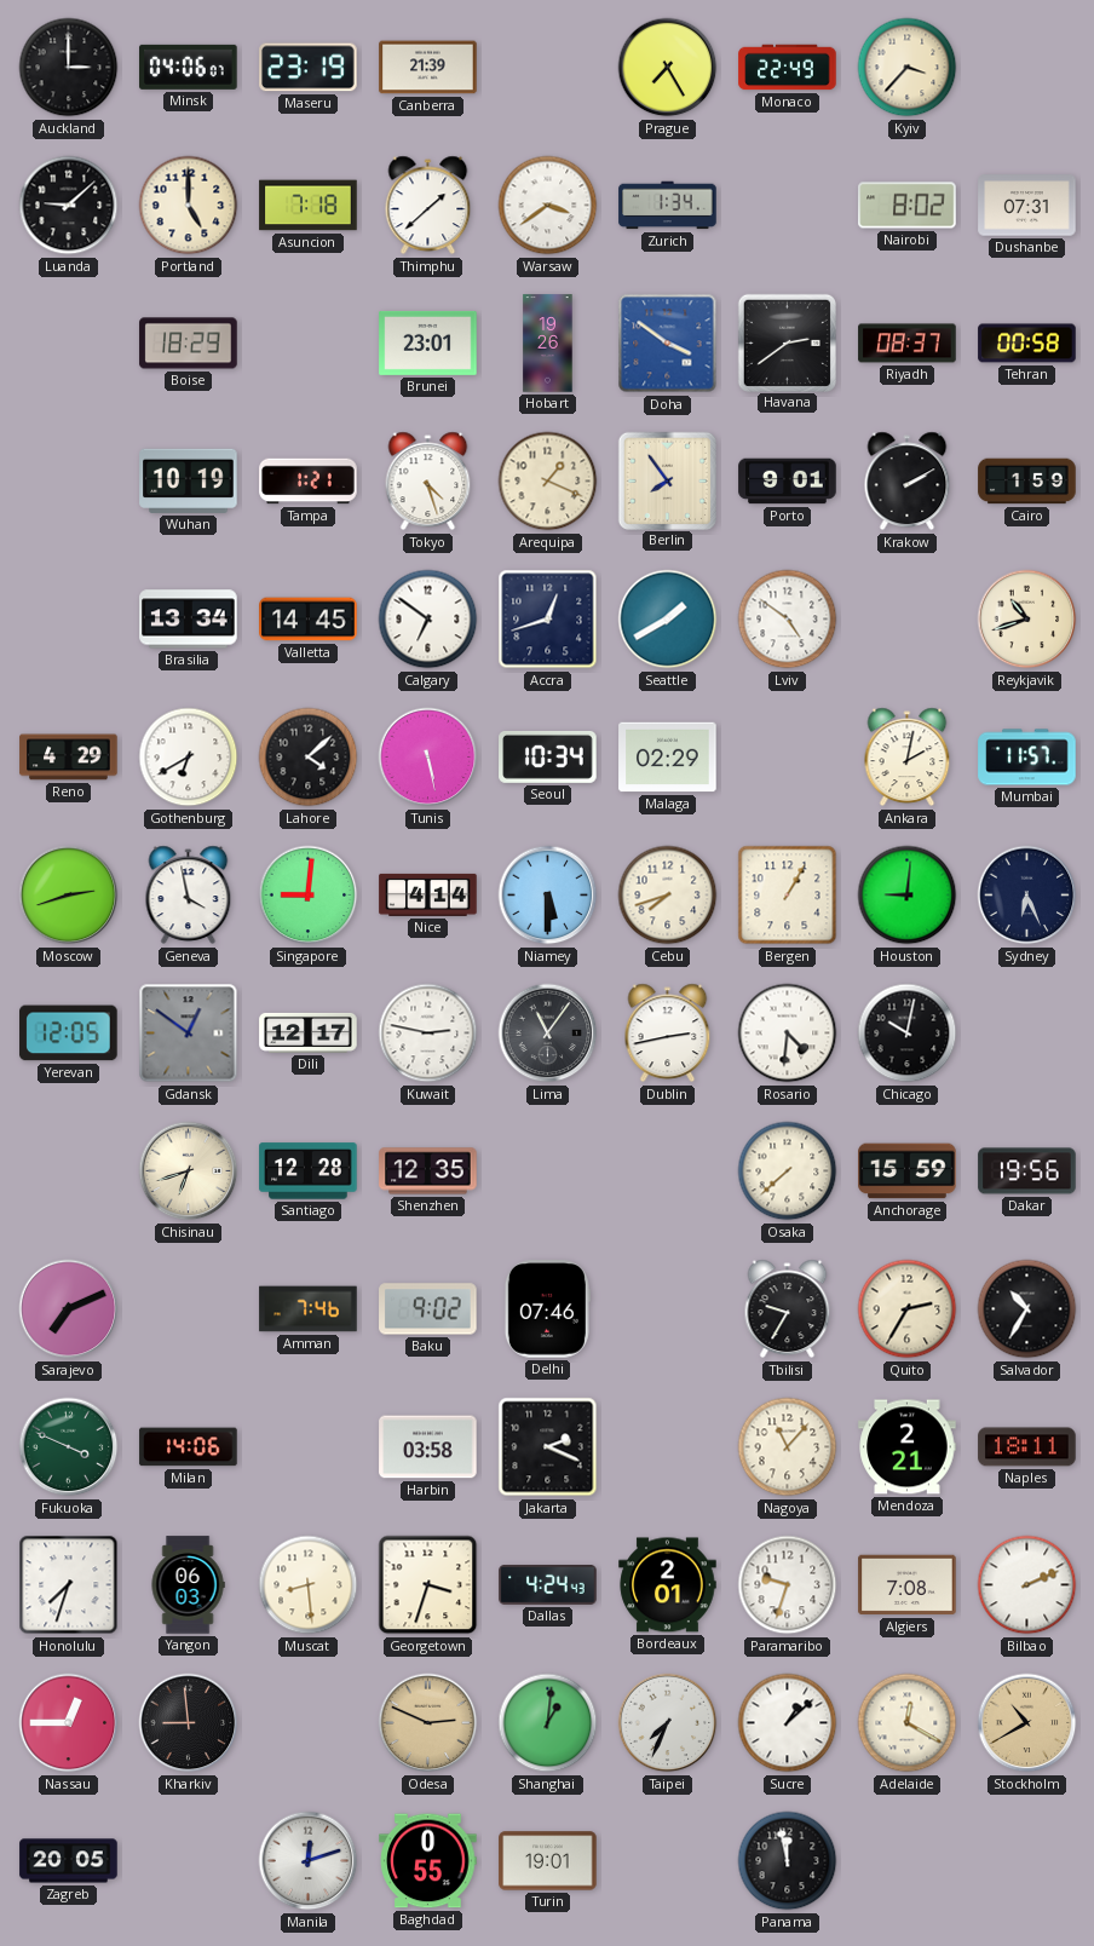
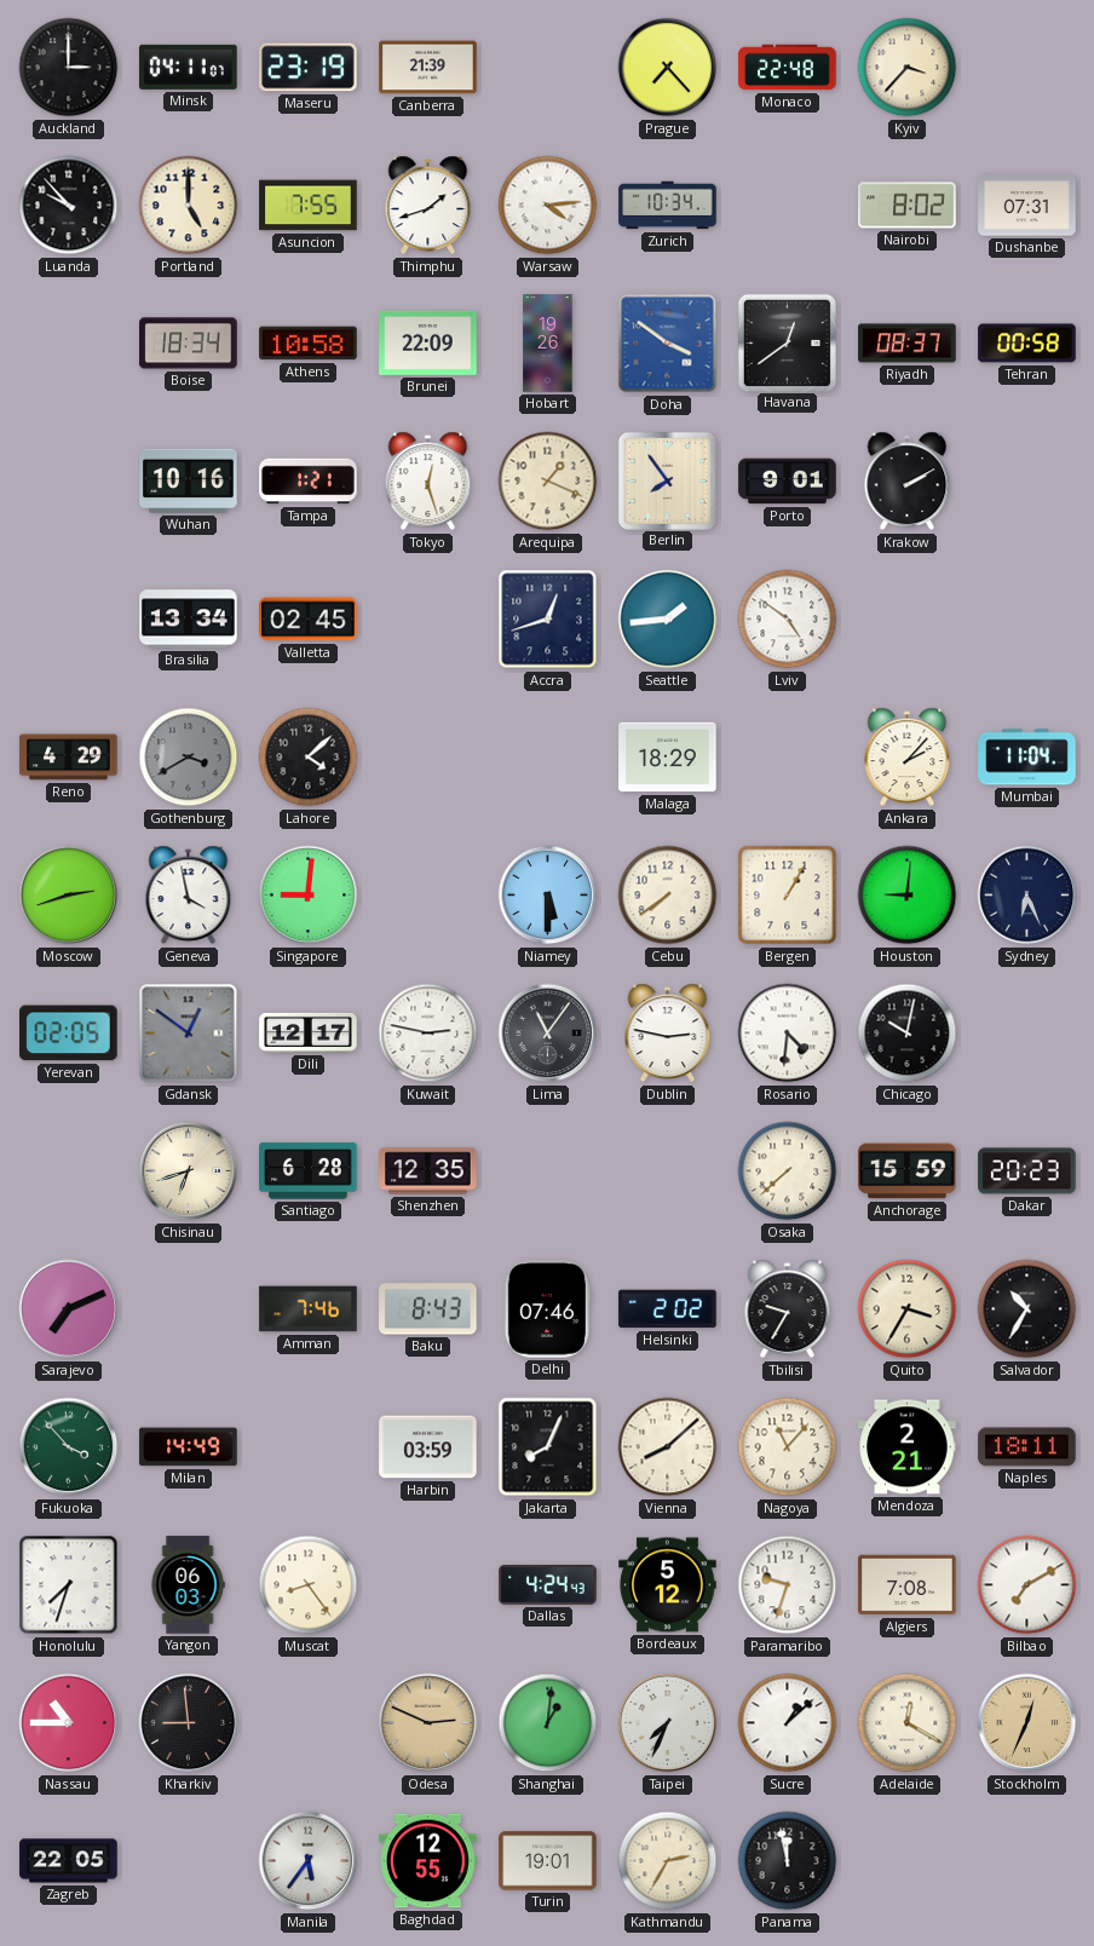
Minsk: 04:06 -> 04:11 (189, 67)
Prague: 7:25 -> 7:23 (668, 68)
Monaco: 22:49 -> 22:48 (788, 68)
Luanda: 9:08 -> 9:53 (69, 206)
Asuncion: 7:18 -> 7:55 (309, 206)
Thimphu: 1:38 -> 1:42 (428, 206)
Warsaw: 3:39 -> 4:14 (548, 206)
Zurich: 1:34 -> 10:34 (668, 206)
Boise: 18:29 -> 18:34 (189, 344)
Athens: none -> 10:58 (309, 344)
Brunei: 23:01 -> 22:09 (428, 342)
Havana: 2:39 -> 12:39 (787, 342)
Wuhan: 10:19 -> 10:16 (189, 480)
Tokyo: 4:27 -> 12:27 (428, 482)
Cairo: 1:59 -> none (1027, 482)
Valletta: 14:45 -> 02:45 (309, 620)
Calgary: 6:51 -> none (428, 620)
Seattle: 1:40 -> 1:44 (668, 620)
Reykjavik: 10:42 -> none (1027, 620)
Gothenburg: 6:40 -> 3:40 (189, 758)
Gothenburg dial: white -> grey (189, 758)
Tunis: 5:28 -> none (428, 758)
Seoul: 10:34 -> none (548, 756)
Malaga: 02:29 -> 18:29 (668, 758)
Ankara: 2:02 -> 2:07 (908, 758)
Mumbai: 11:57 -> 11:04 (1027, 758)
Nice: 4:14 -> none (428, 894)
Cebu: 7:42 -> 7:39 (668, 896)
Yerevan: 12:05 -> 02:05 (69, 1034)
Dublin: 2:43 -> 2:47 (668, 1034)
Santiago: 12:28 -> 6:28 (309, 1171)
Dakar: 19:56 -> 20:23 (1027, 1171)
Baku: 9:02 -> 8:43 (428, 1309)
Helsinki: none -> 2:02 (668, 1309)
Quito: 2:35 -> 3:35 (908, 1309)
Fukuoka: 3:49 -> 3:53 (69, 1447)
Milan: 14:06 -> 14:49 (189, 1447)
Harbin: 03:58 -> 03:59 (428, 1447)
Jakarta: 2:19 -> 8:04 (548, 1447)
Vienna: none -> 8:08 (668, 1447)
Muscat: 8:29 -> 8:24 (309, 1585)
Georgetown: 3:33 -> none (428, 1585)
Bordeaux: 2:01 -> 5:12 (668, 1585)
Bilbao: 2:11 -> 7:10 (1027, 1585)
Nassau: 12:45 -> 10:45 (69, 1723)
Stockholm: 10:40 -> 12:34 (1027, 1723)
Zagreb: 20:05 -> 22:05 (69, 1861)
Manila: 12:12 -> 5:36 (309, 1861)
Baghdad: 0:55 -> 12:55 (428, 1861)
Kathmandu: none -> 2:35 (668, 1861)
